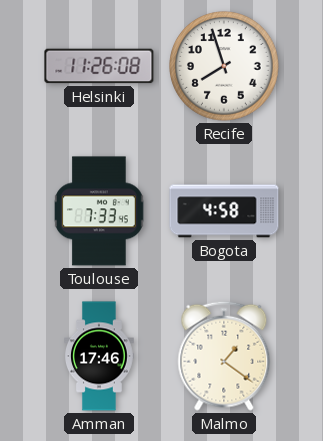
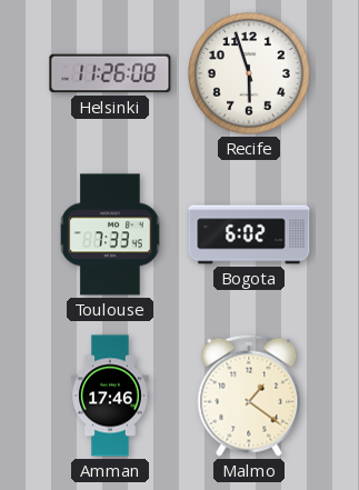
Recife: 7:57 -> 5:57 (250, 74)
Bogota: 4:58 -> 6:02 (249, 234)
